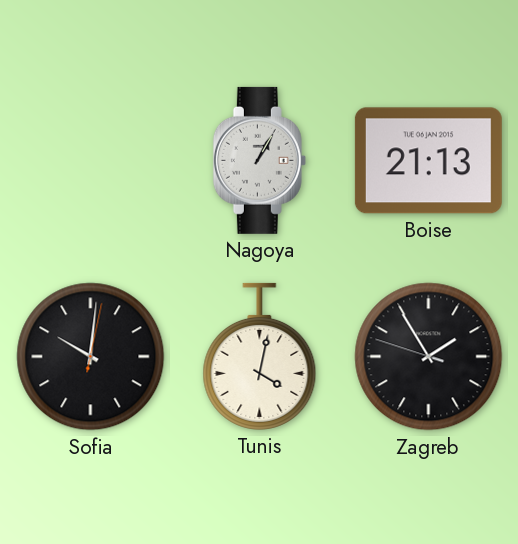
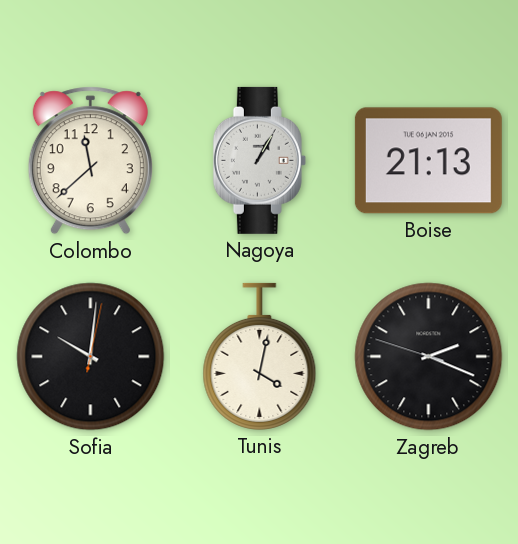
Colombo: none -> 11:38 (90, 161)
Zagreb: 1:54 -> 2:18 (429, 357)
